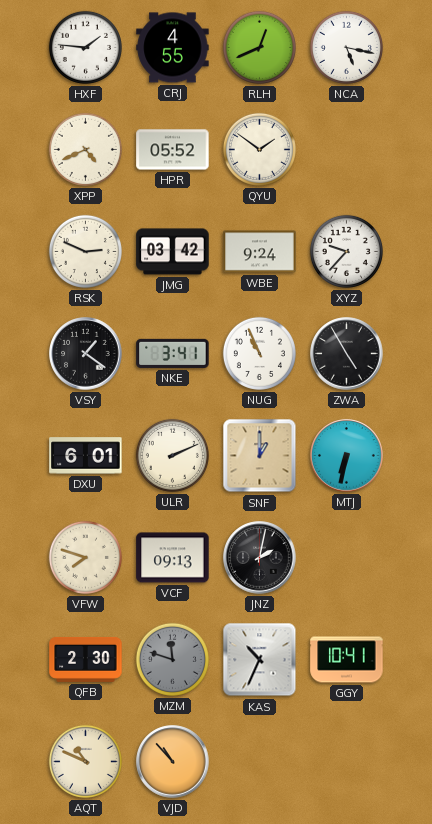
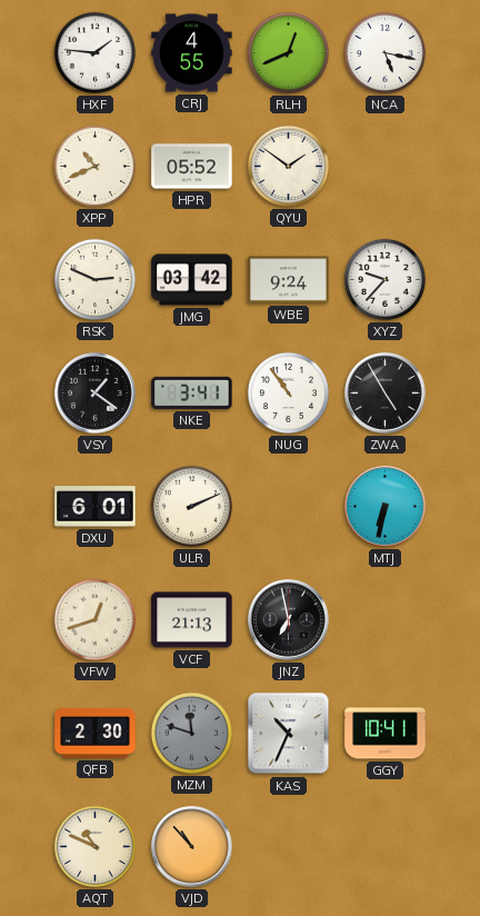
XPP: 4:41 -> 10:41 (94, 166)
NUG: 10:56 -> 10:54 (288, 392)
SNF: 1:00 -> none (260, 456)
VFW: 7:48 -> 12:42 (94, 619)
VCF: 09:13 -> 21:13 (192, 620)
JNZ: 2:02 -> 6:58 (289, 620)
